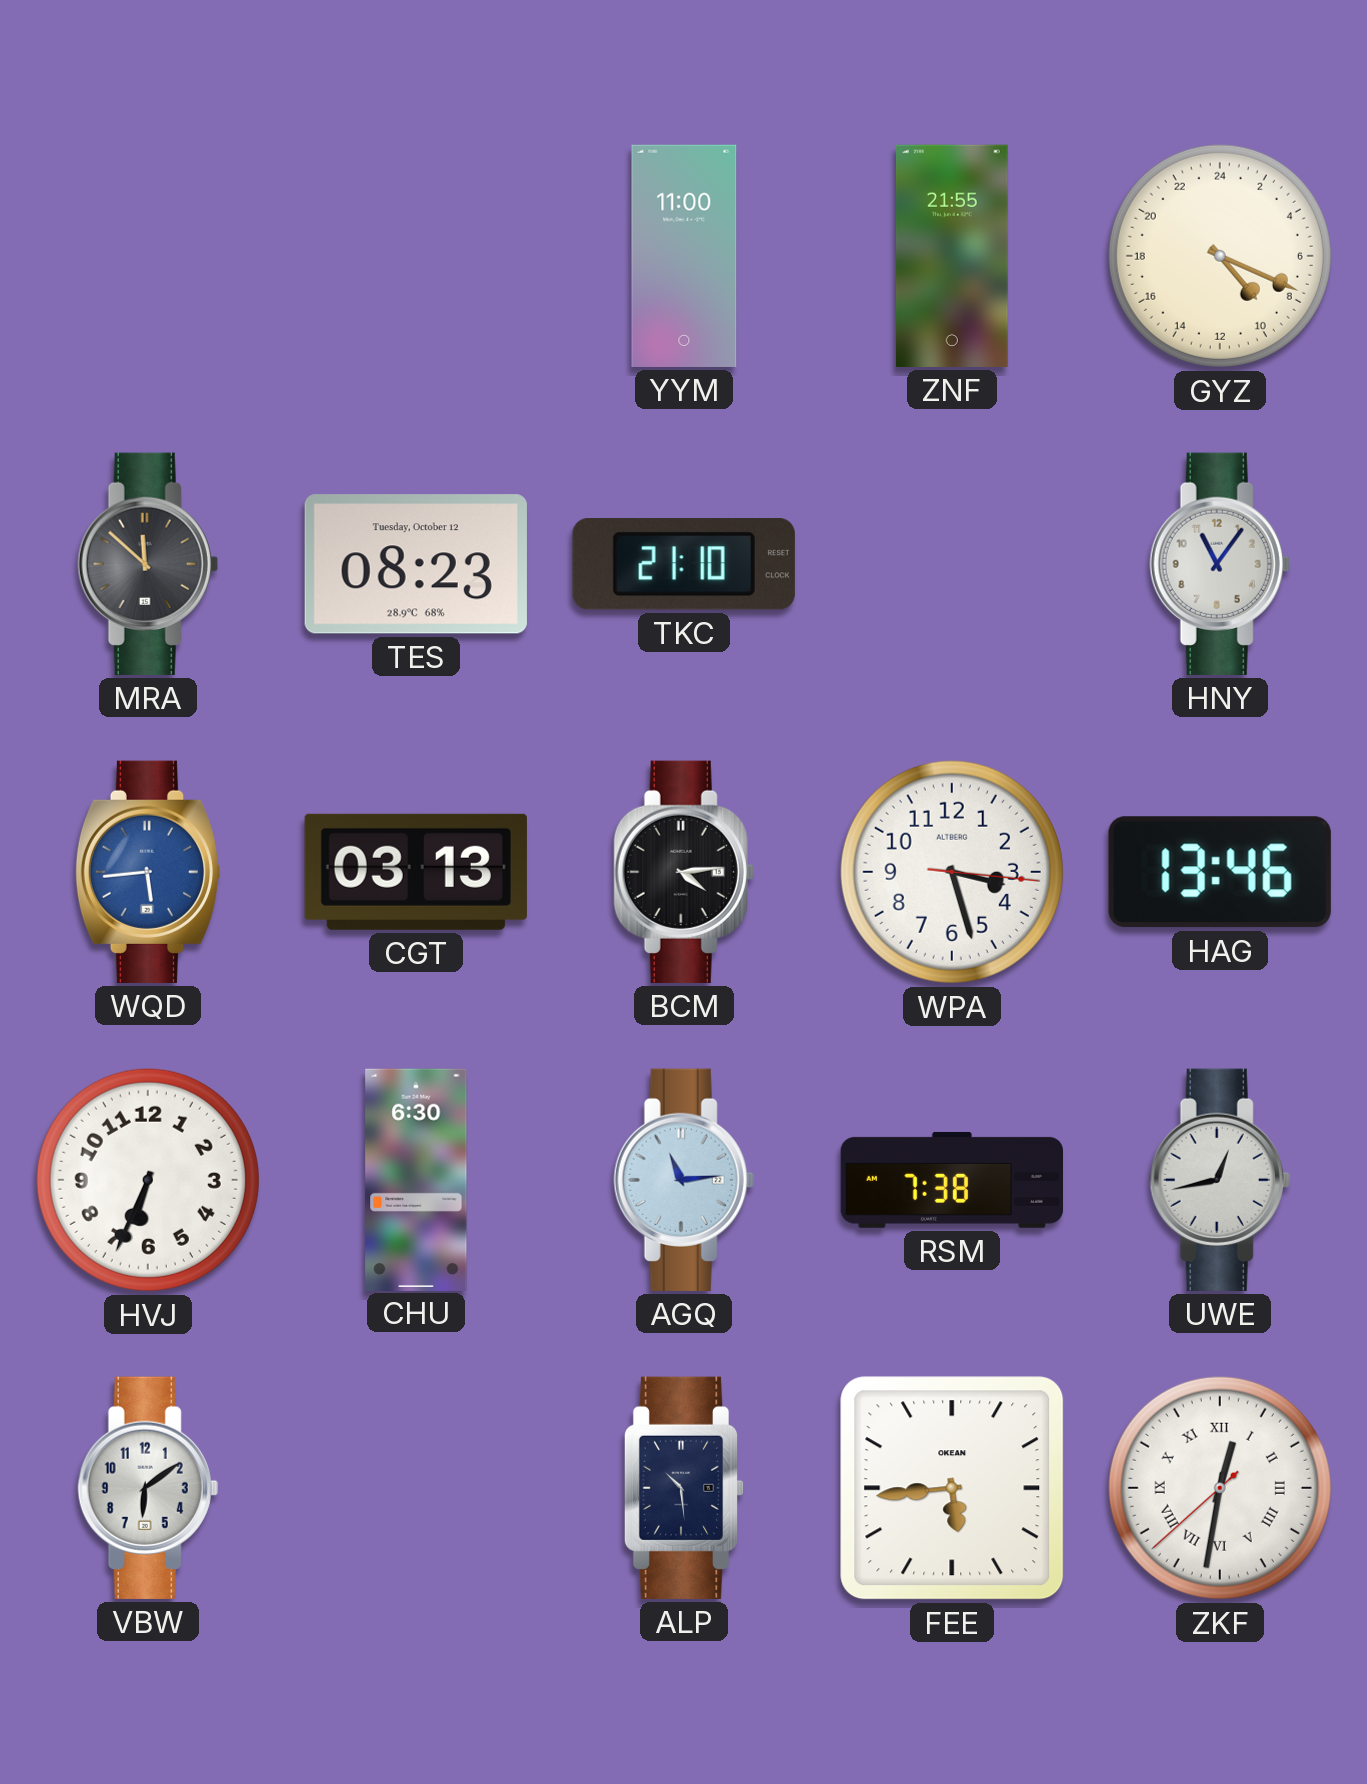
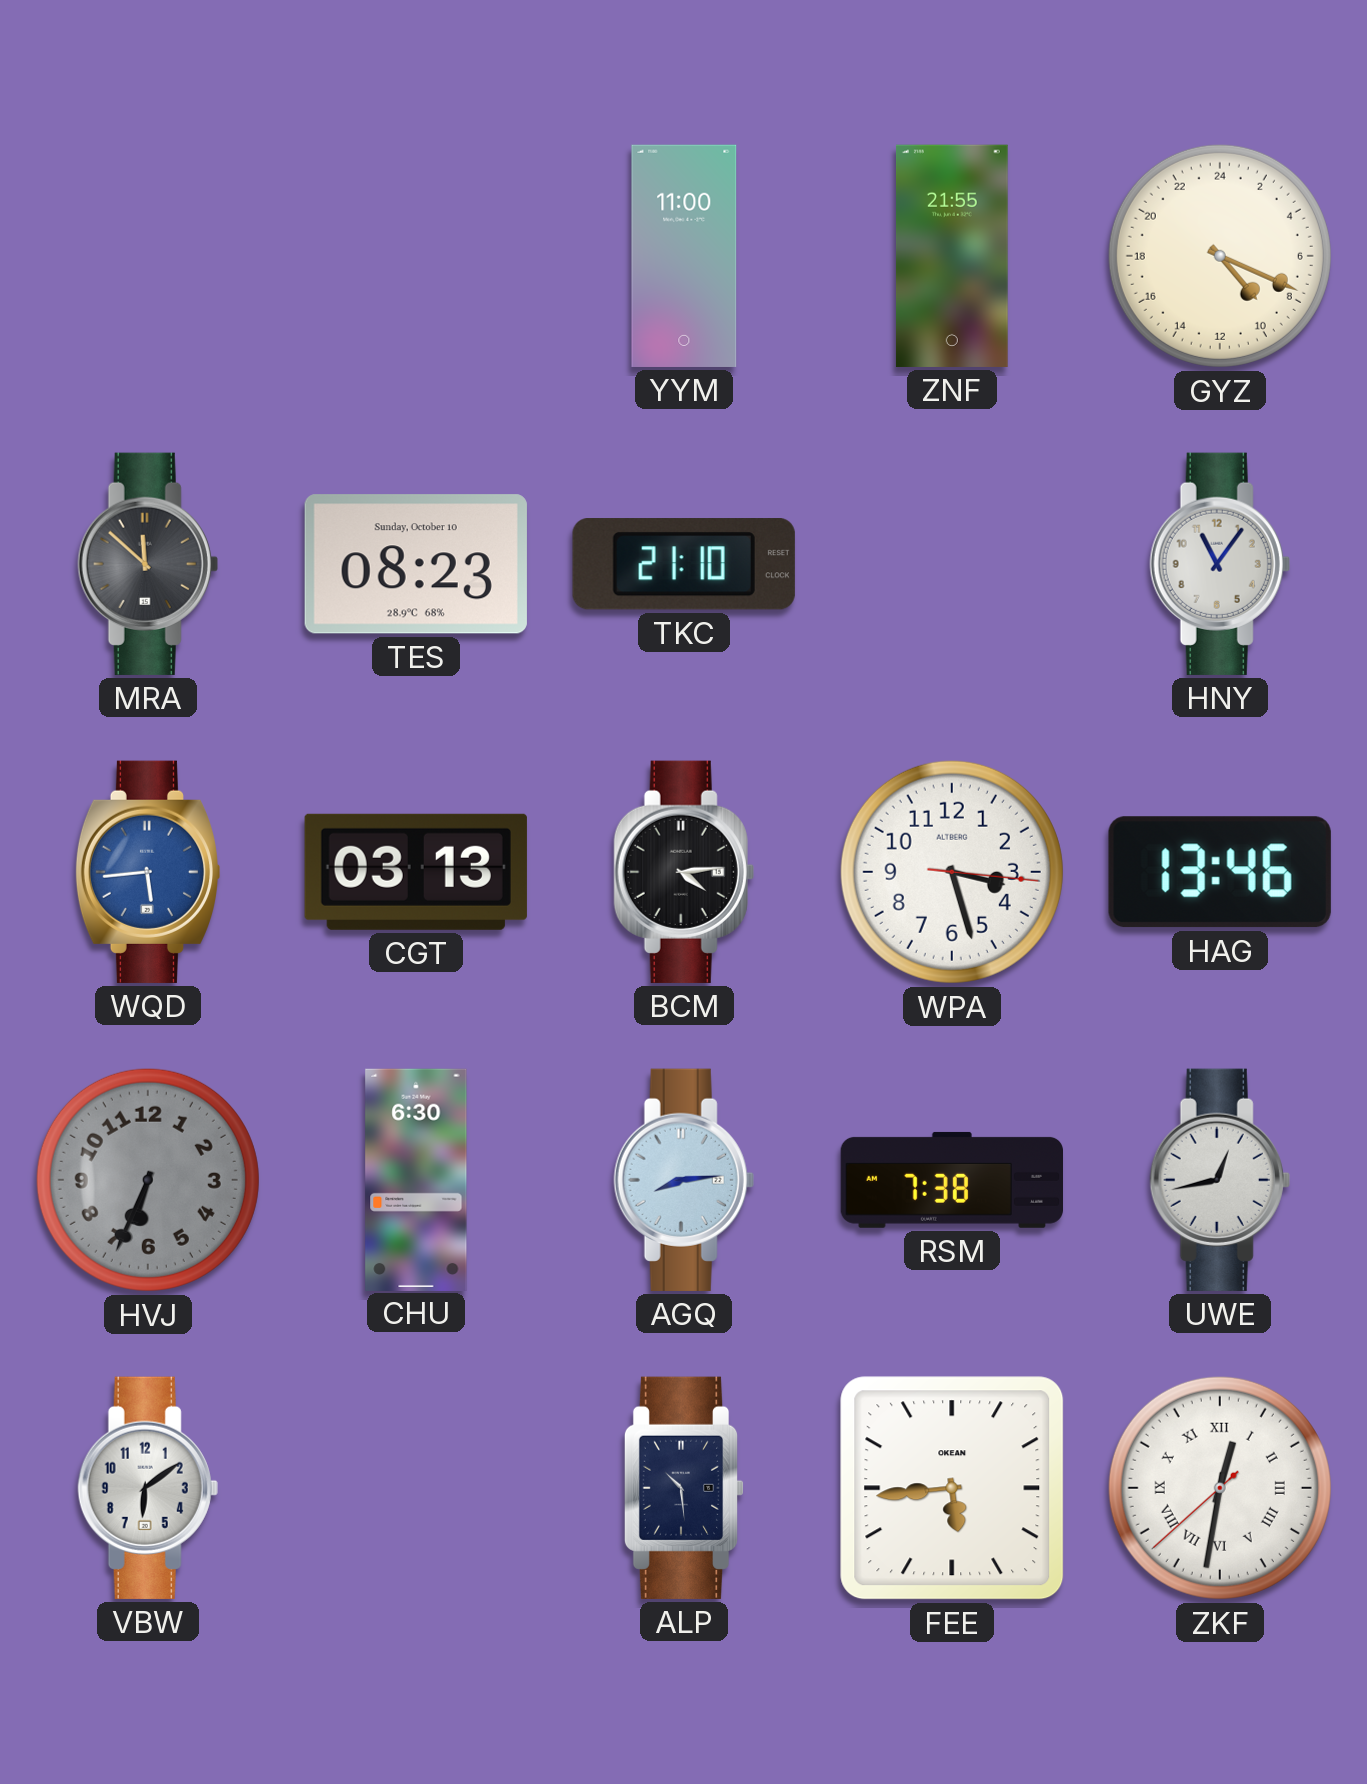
TES date: Tuesday, October 12 -> Sunday, October 10 (416, 564)
HVJ dial: white -> grey (148, 1180)
AGQ: 11:14 -> 8:14 (684, 1180)
